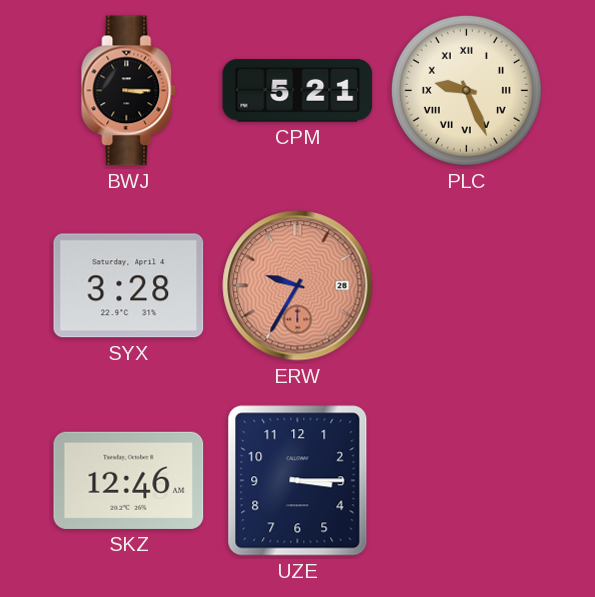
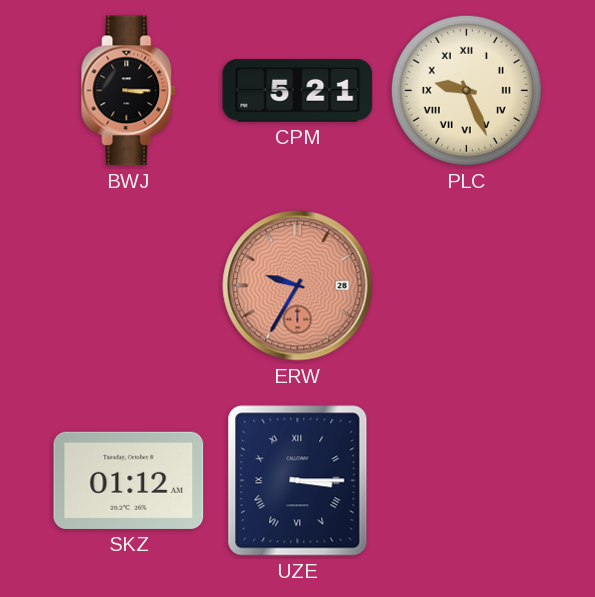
SYX: 3:28 -> none (129, 286)
SKZ: 12:46 -> 01:12 (129, 480)
UZE numerals: Arabic -> Roman (298, 481)
